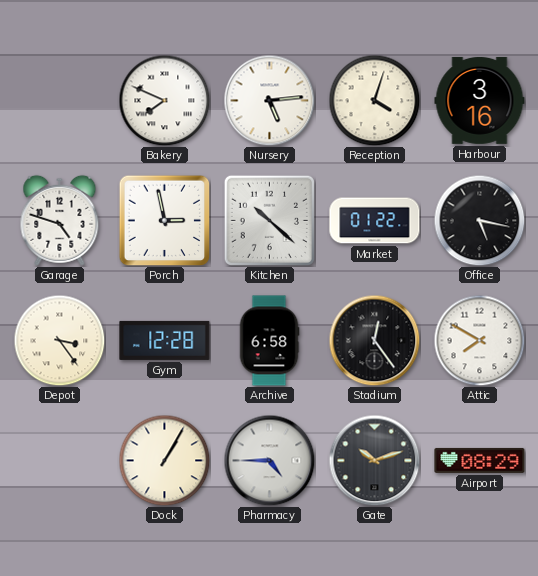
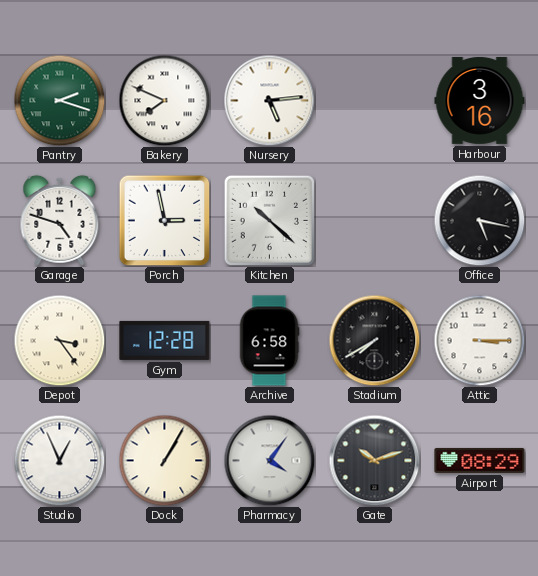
Pantry: none -> 2:18 (59, 100)
Reception: 4:03 -> none (374, 100)
Market: 01:22 -> none (375, 221)
Stadium: 12:24 -> 7:40 (374, 340)
Attic: 7:50 -> 3:15 (479, 340)
Studio: none -> 12:56 (59, 460)
Pharmacy: 4:45 -> 4:06 (269, 460)
